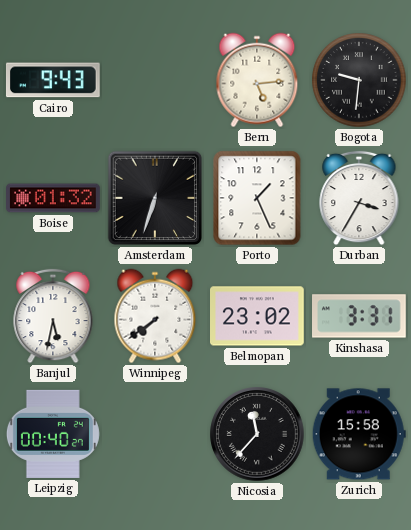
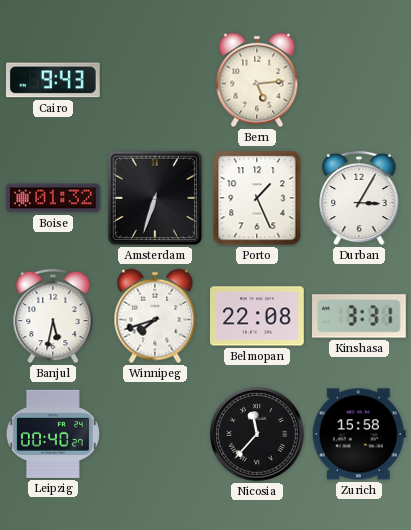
Bogota: 9:31 -> none (359, 80)
Durban: 3:35 -> 3:05 (359, 198)
Winnipeg: 7:39 -> 7:42 (155, 316)
Belmopan: 23:02 -> 22:08 (258, 316)
